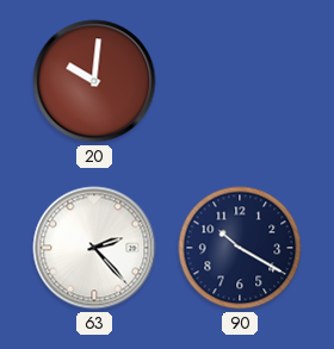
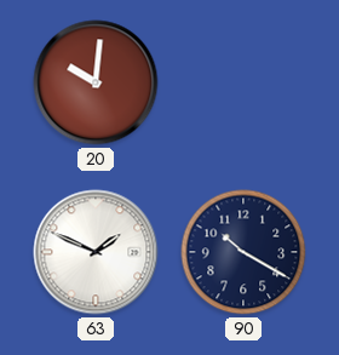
63: 2:23 -> 1:49 (96, 252)
